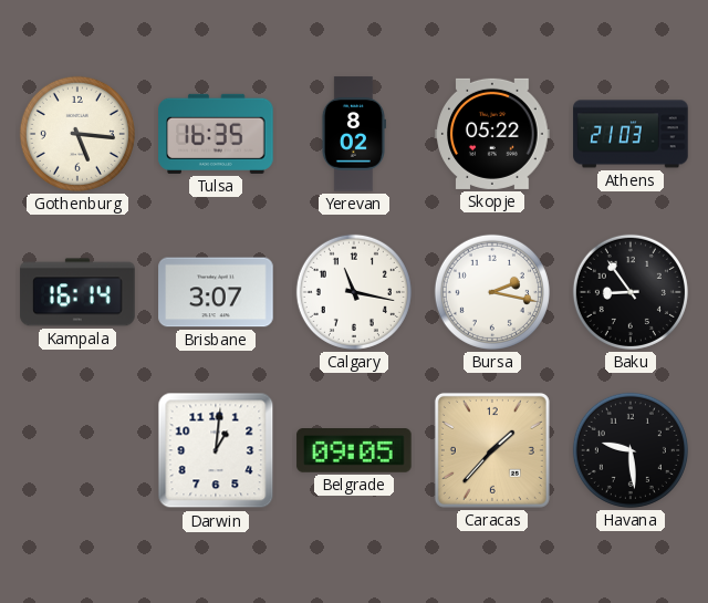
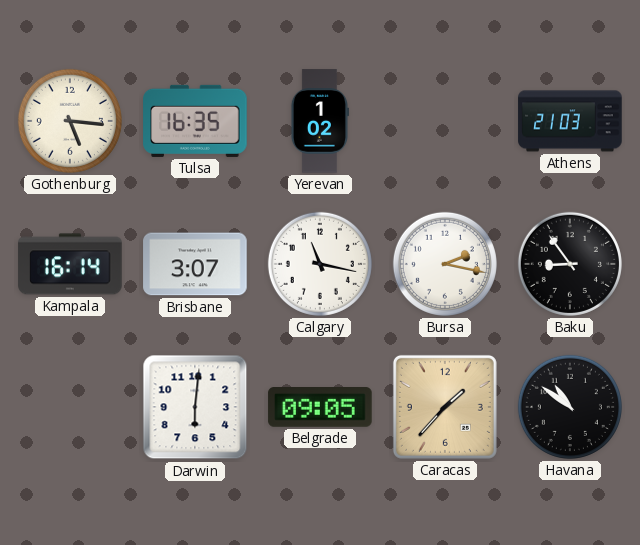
Yerevan: 8:02 -> 1:02 (319, 121)
Skopje: 05:22 -> none (492, 134)
Darwin: 1:01 -> 6:01 (195, 407)
Havana: 9:29 -> 10:51 (570, 407)
